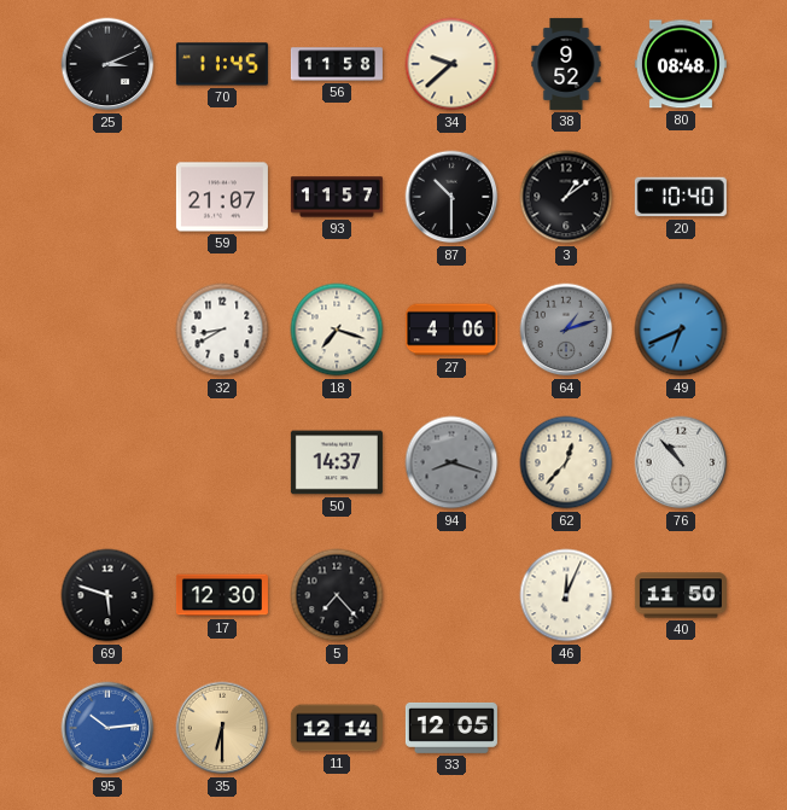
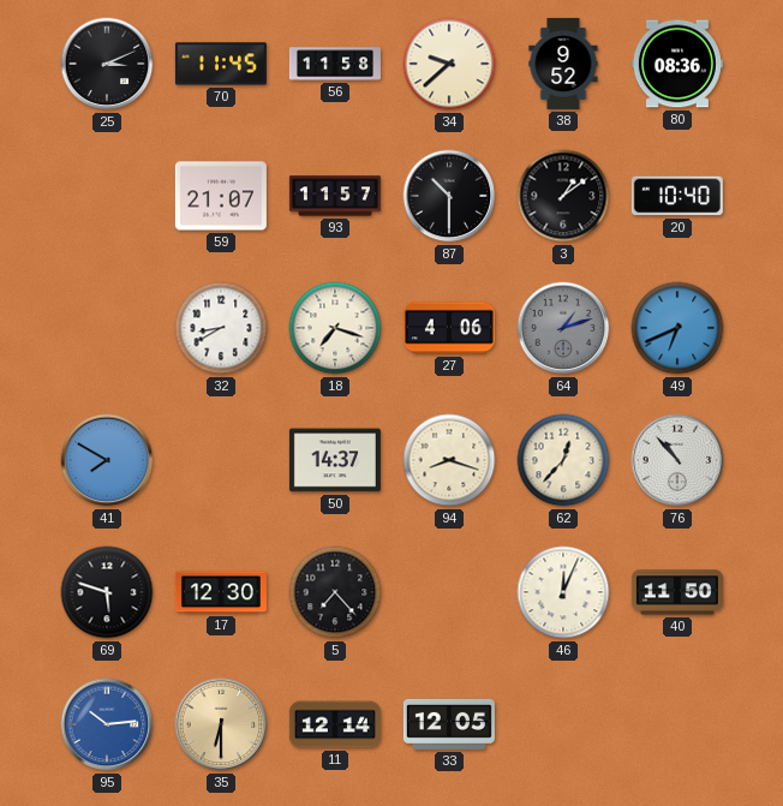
80: 08:48 -> 08:36 (677, 64)
41: none -> 7:50 (107, 460)
94 dial: grey -> cream (449, 460)
